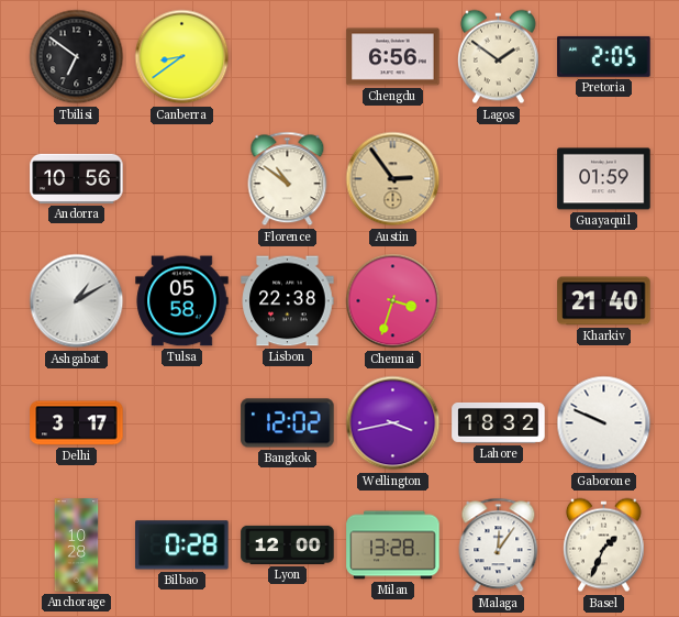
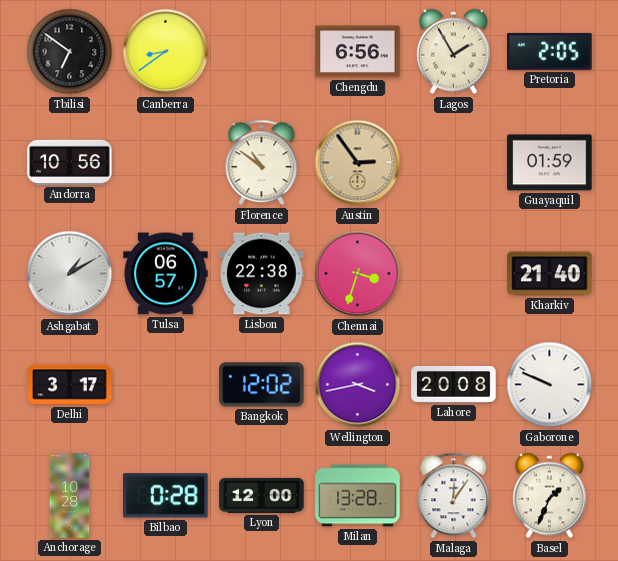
Lagos: 1:51 -> 1:55 (453, 52)
Tulsa: 05:58 -> 06:57 (166, 274)
Lahore: 18:32 -> 20:08 (454, 384)
